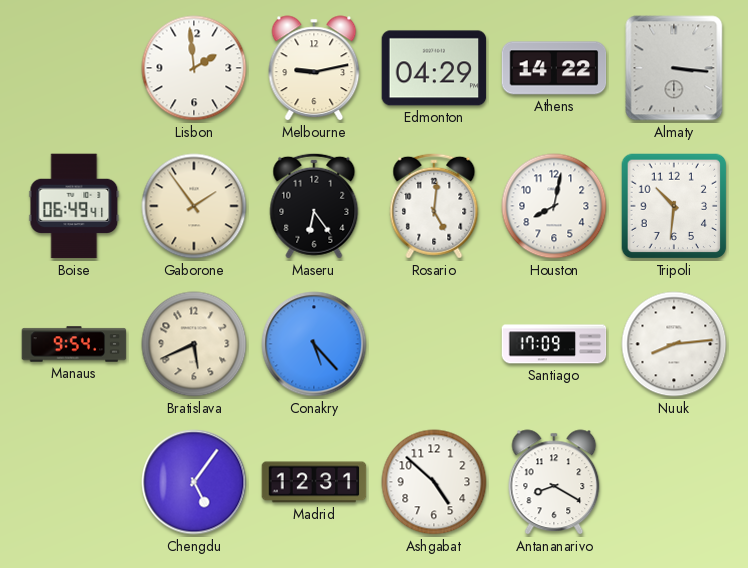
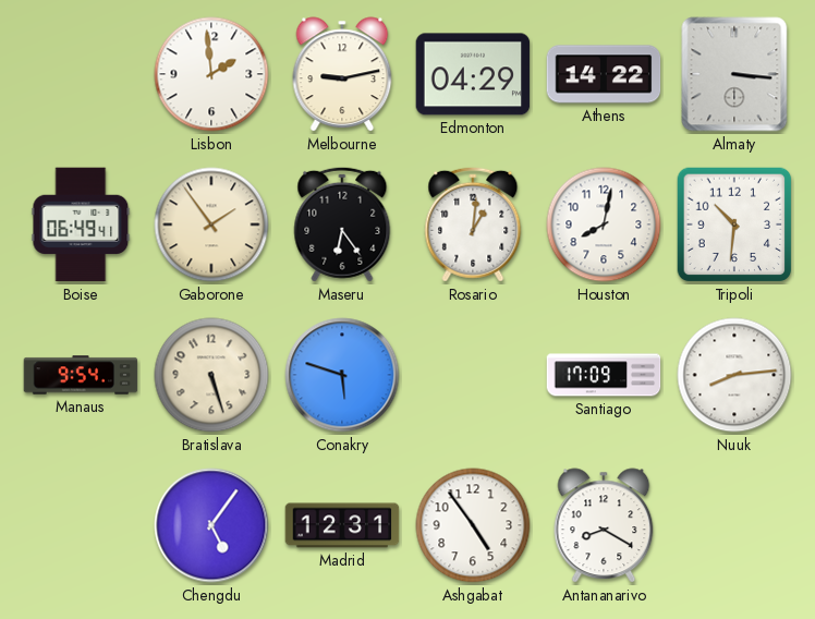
Rosario: 5:01 -> 1:01 (473, 224)
Bratislava: 5:41 -> 5:27 (211, 375)
Conakry: 5:23 -> 5:48 (342, 375)
Ashgabat: 4:52 -> 4:54 (473, 525)
